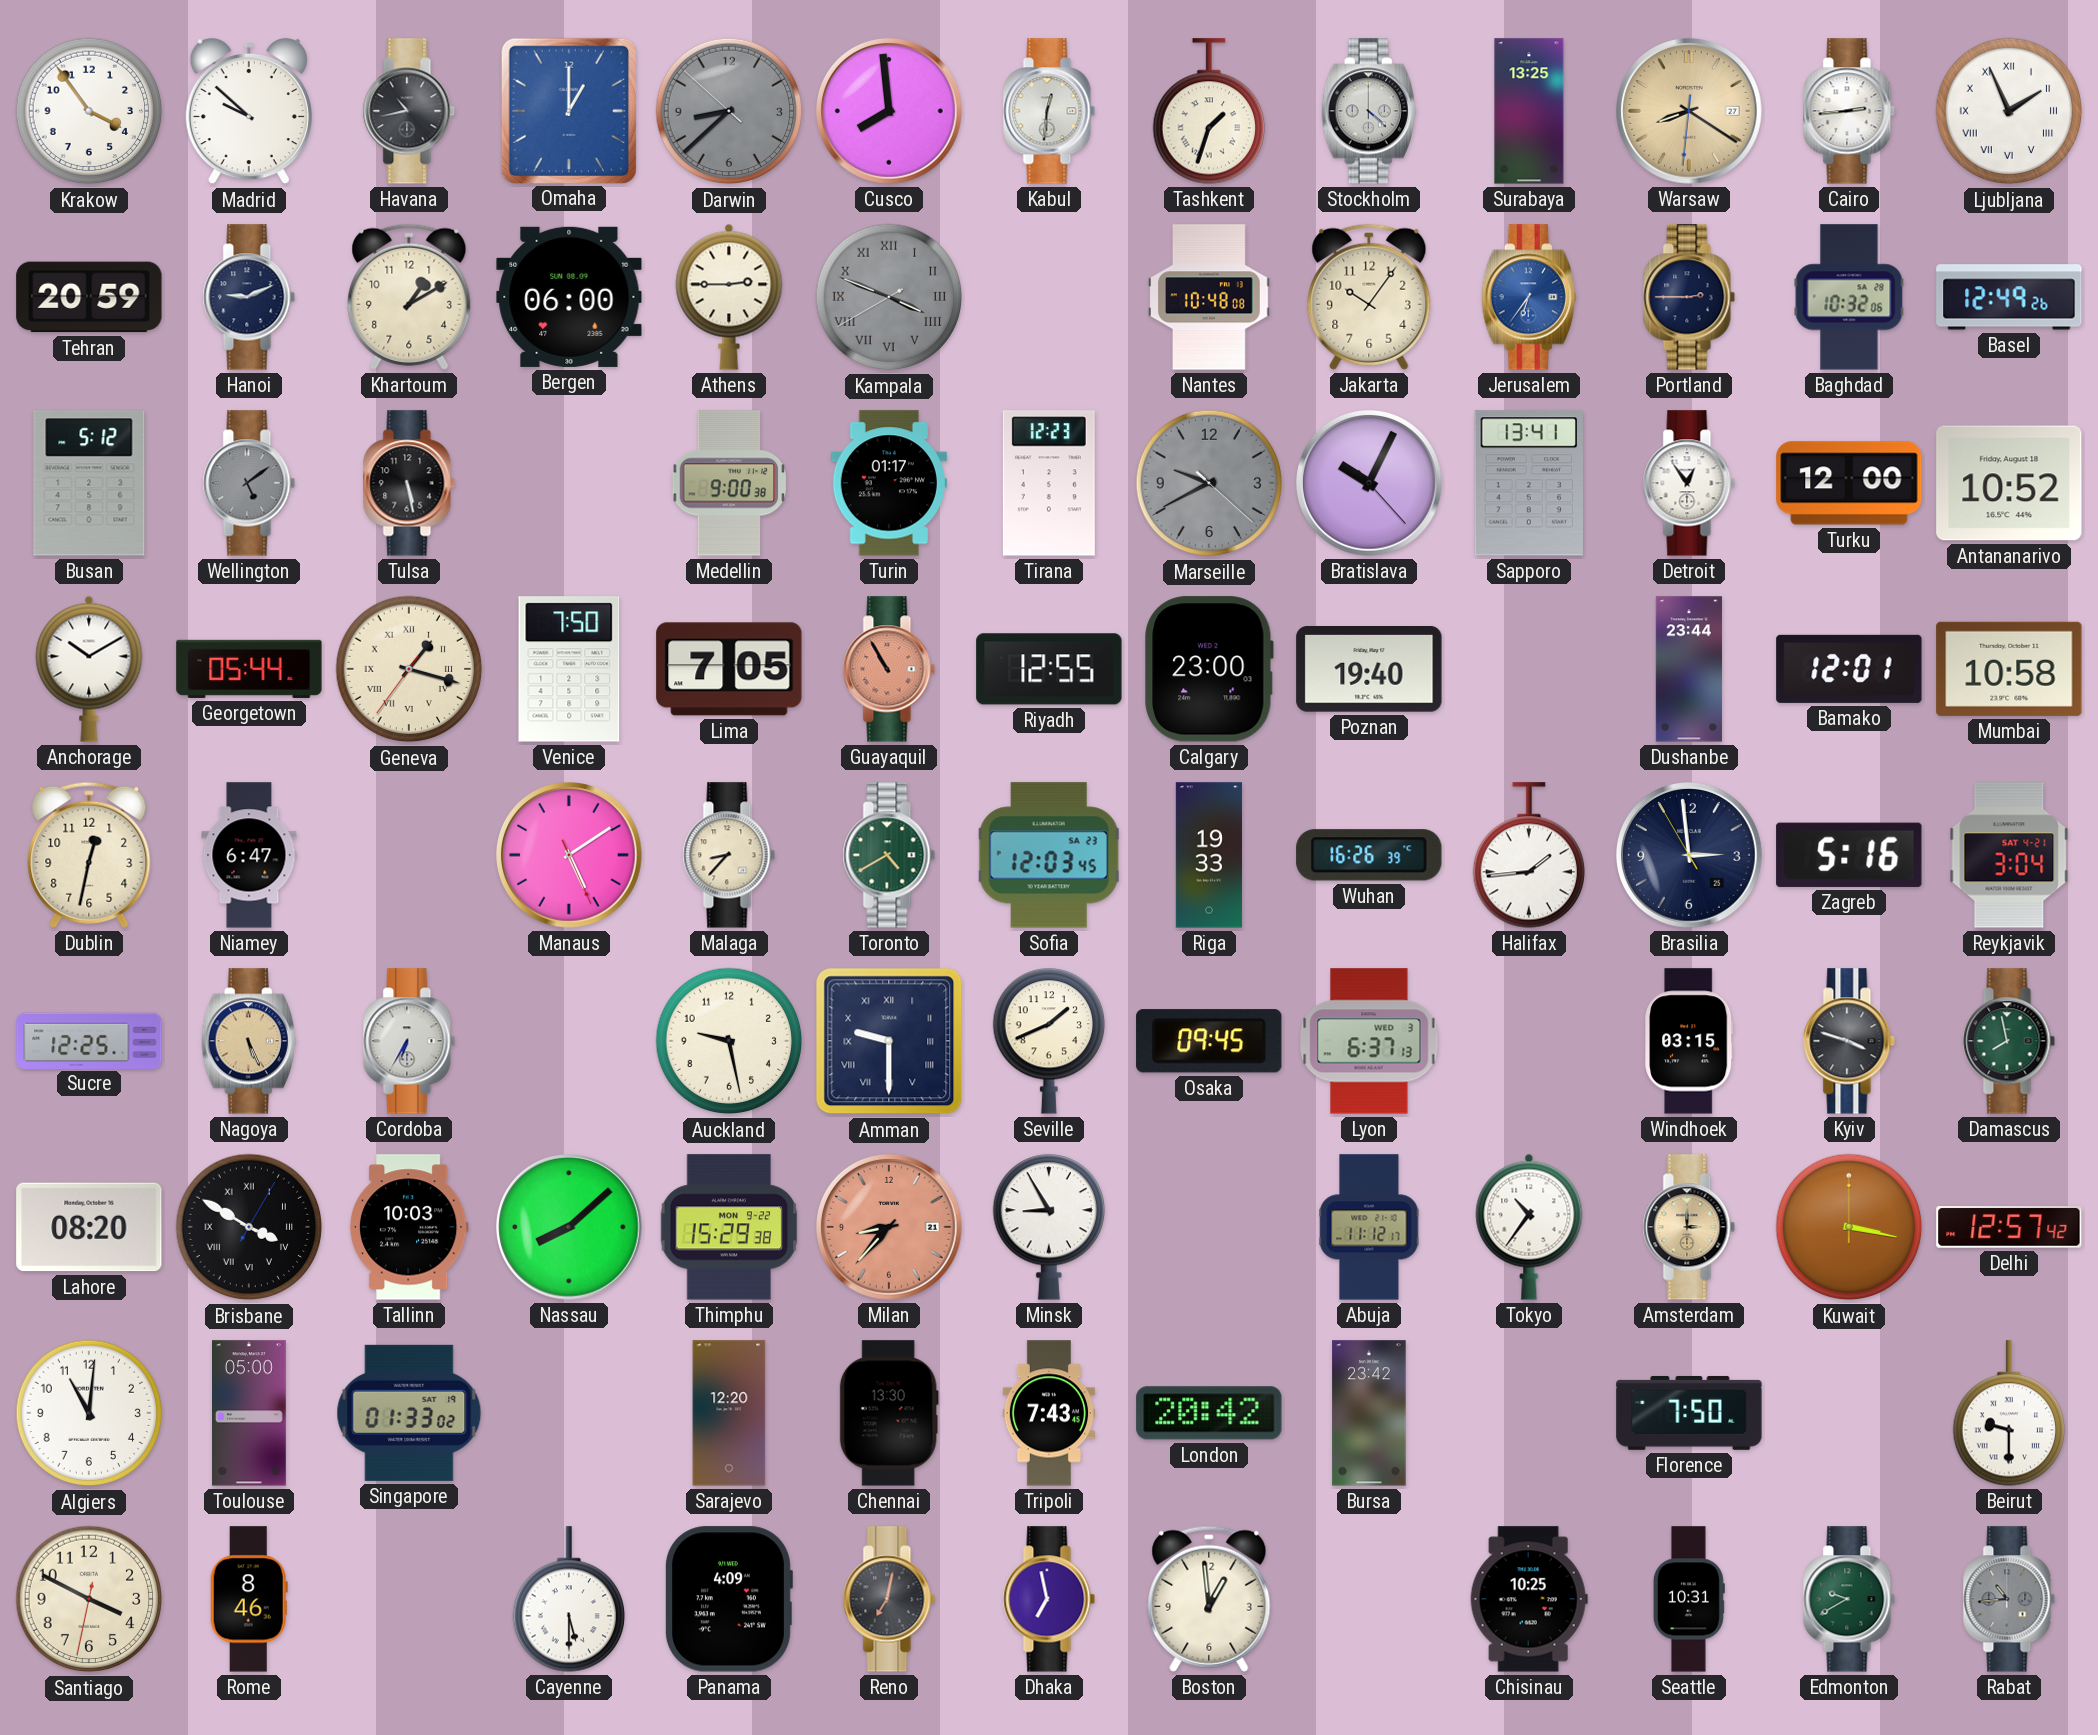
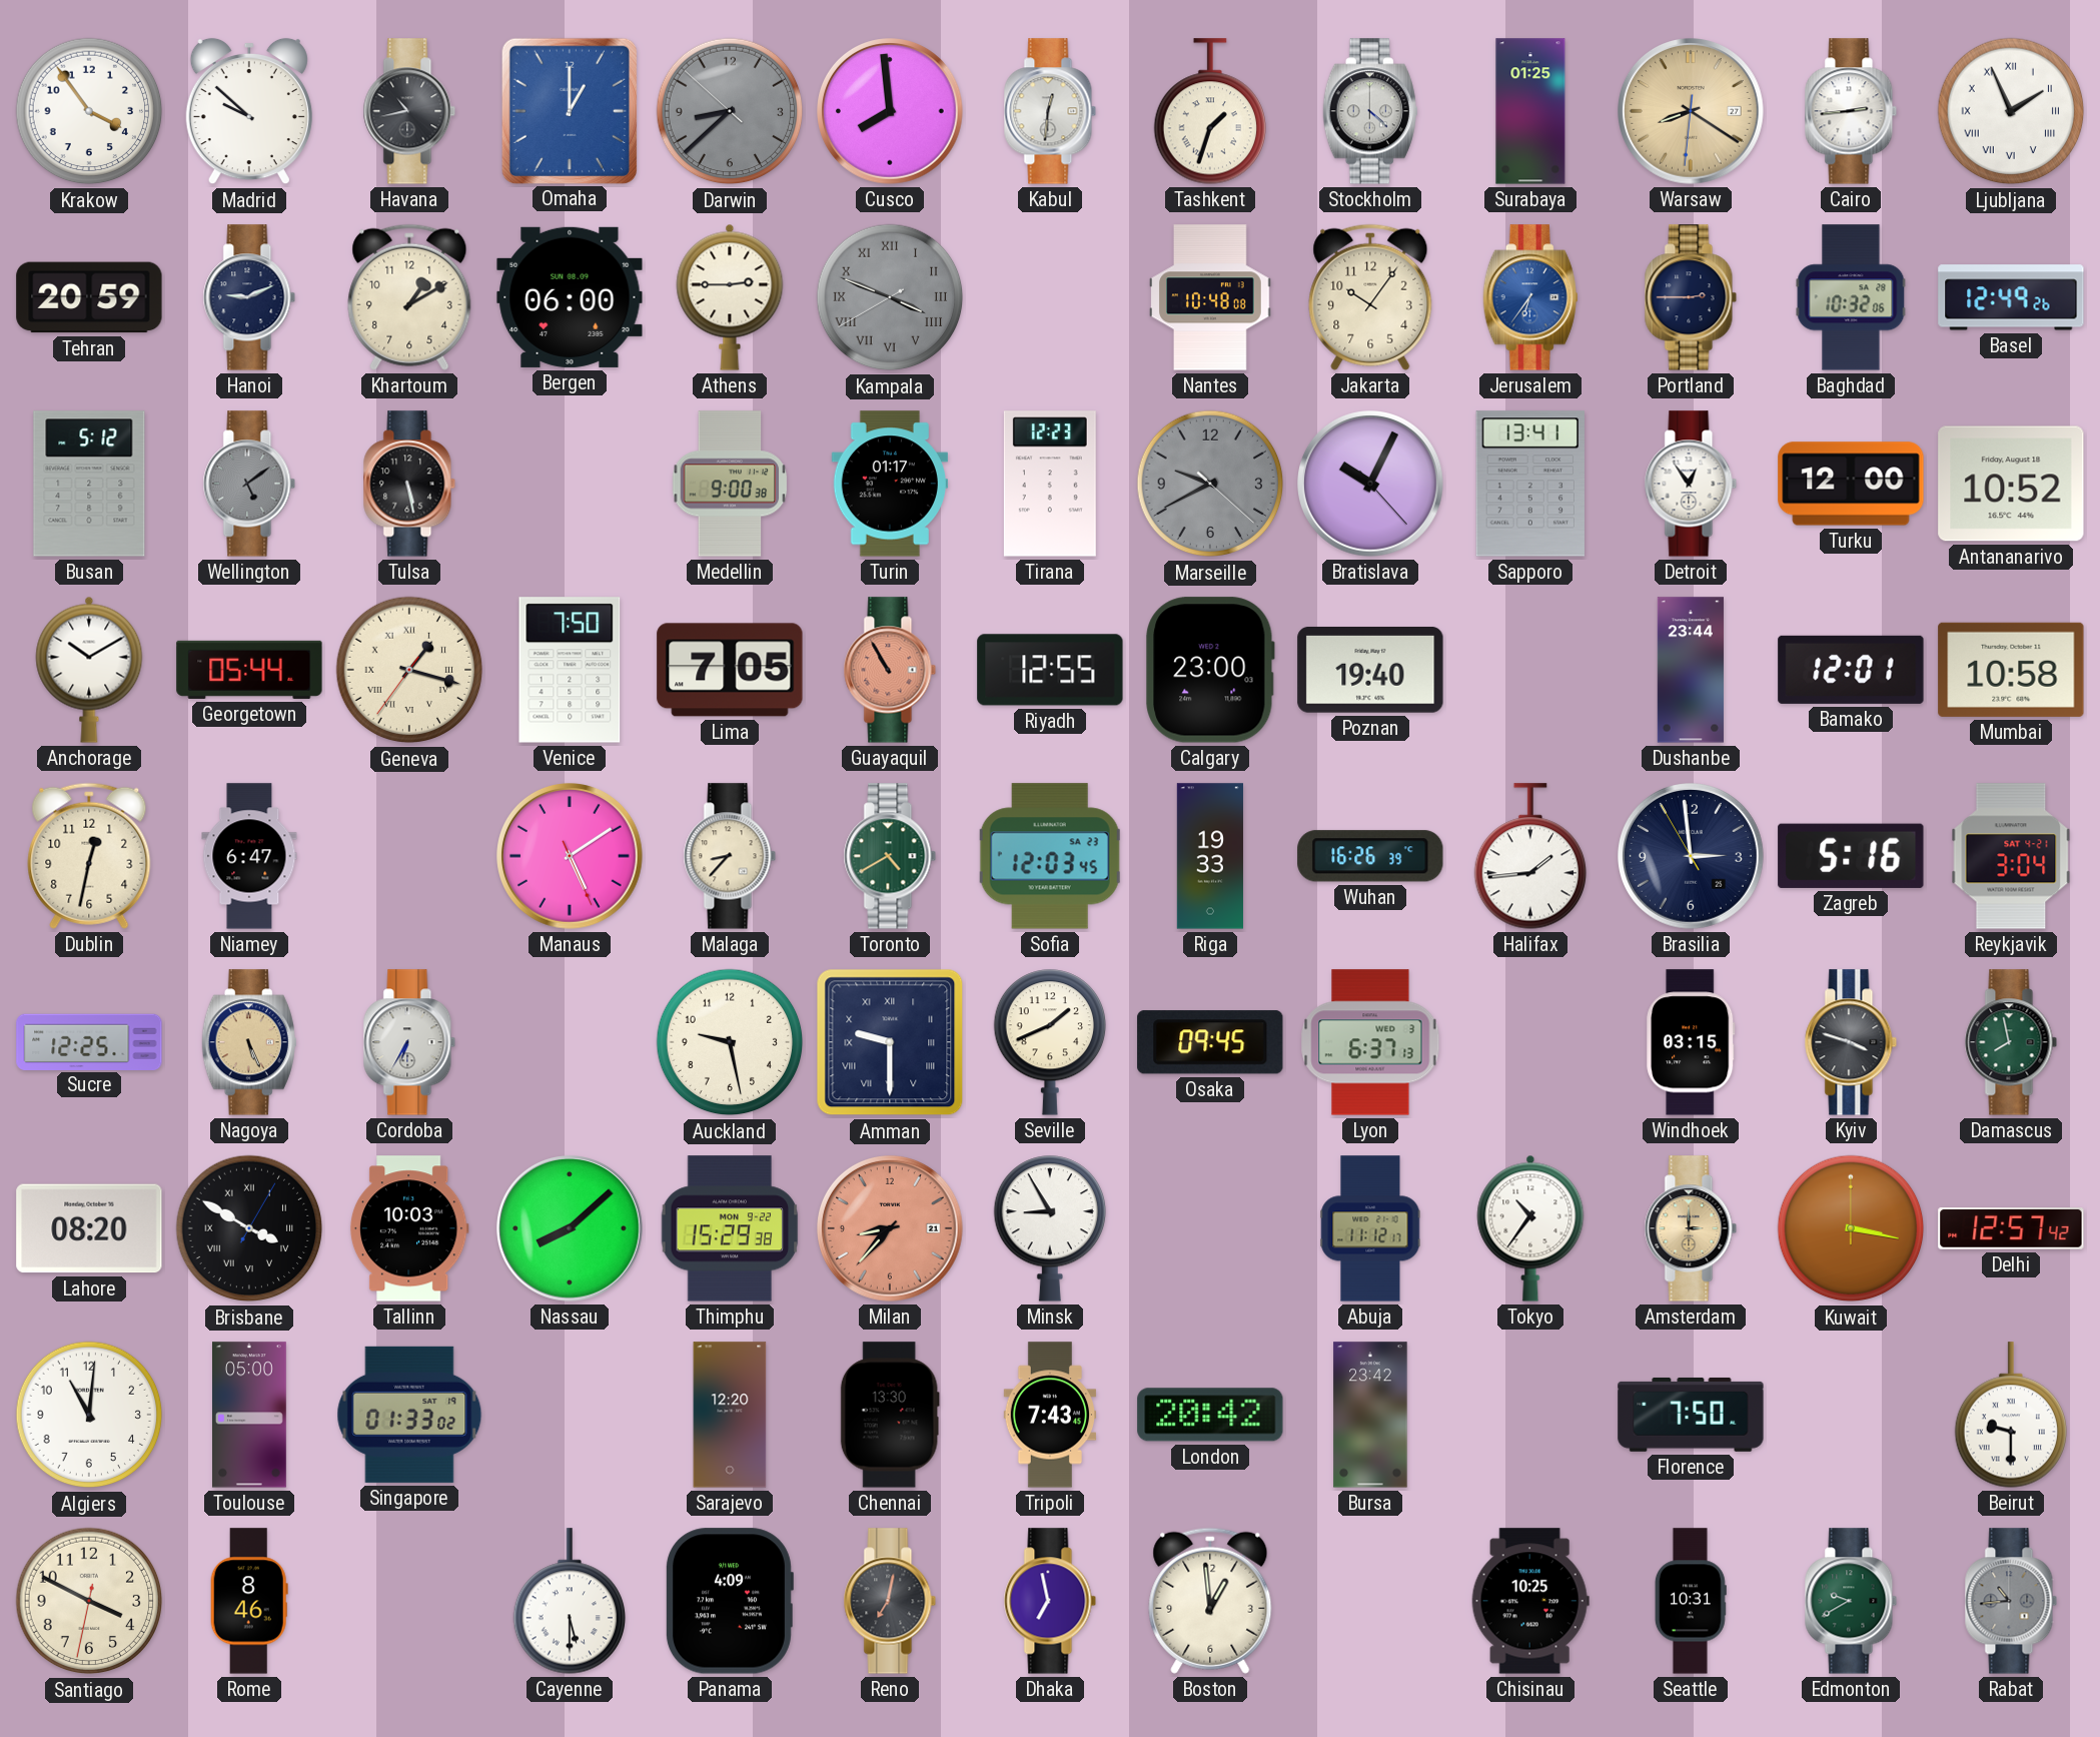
Surabaya: 13:25 -> 01:25 (1530, 111)
